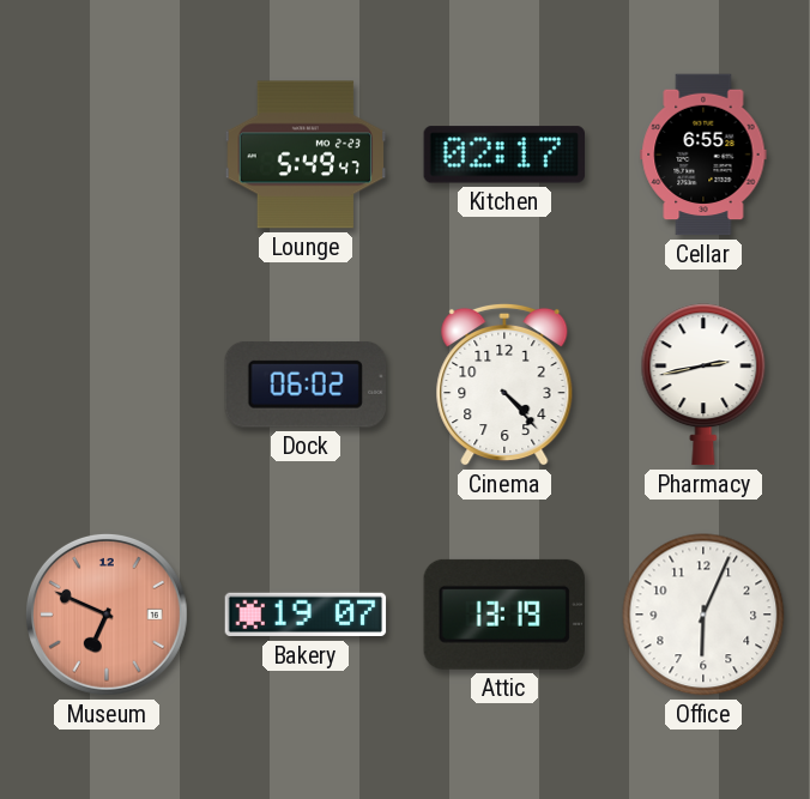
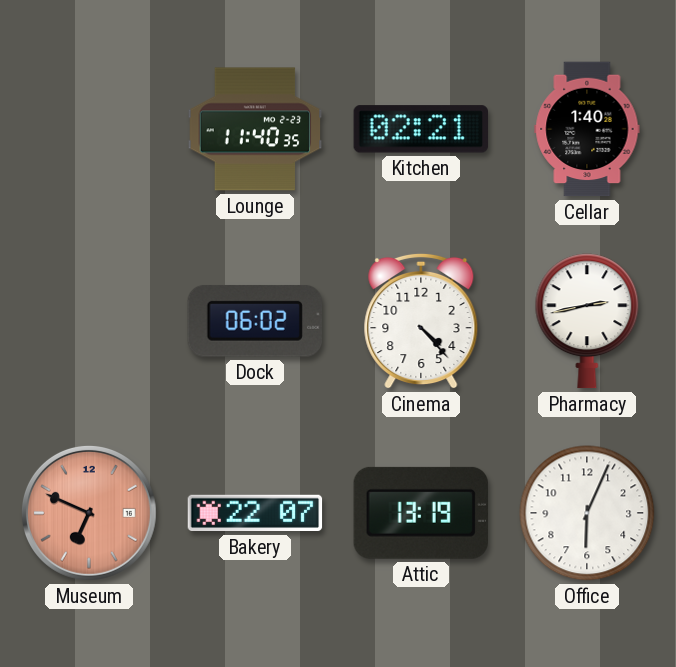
Lounge: 5:49 -> 11:40 (255, 129)
Kitchen: 02:17 -> 02:21 (420, 129)
Cellar: 6:55 -> 1:40 (587, 129)
Bakery: 19:07 -> 22:07 (255, 513)
